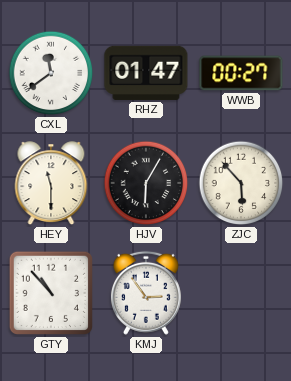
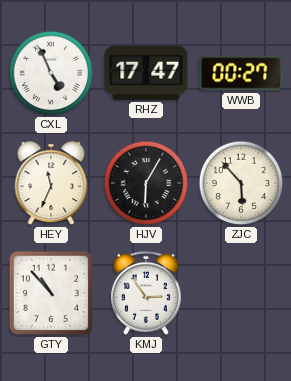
CXL: 11:39 -> 4:56 (51, 73)
RHZ: 01:47 -> 17:47 (146, 73)
HEY: 11:30 -> 11:34 (51, 184)
